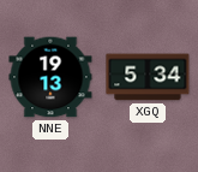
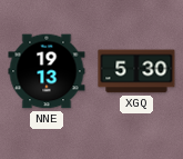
XGQ: 5:34 -> 5:30 (136, 71)
